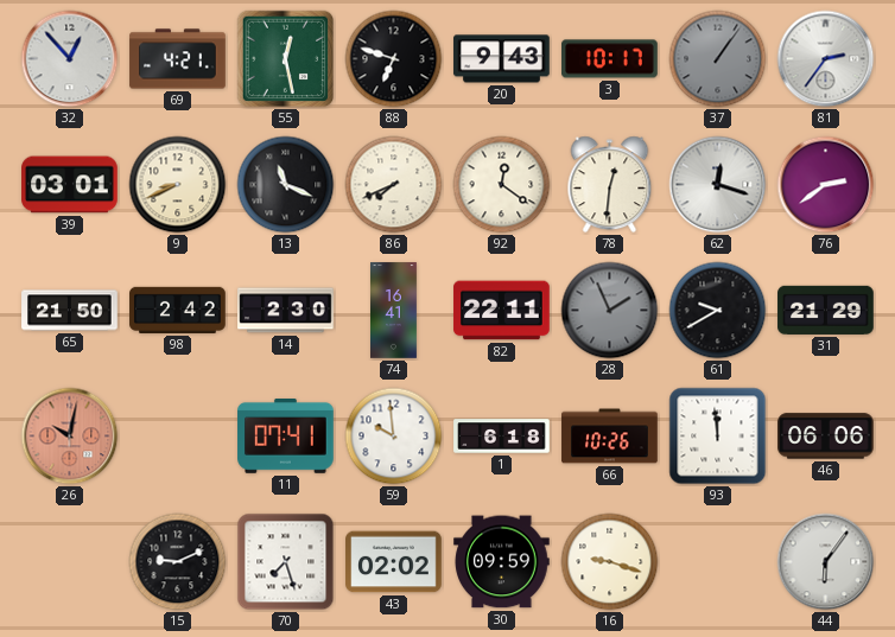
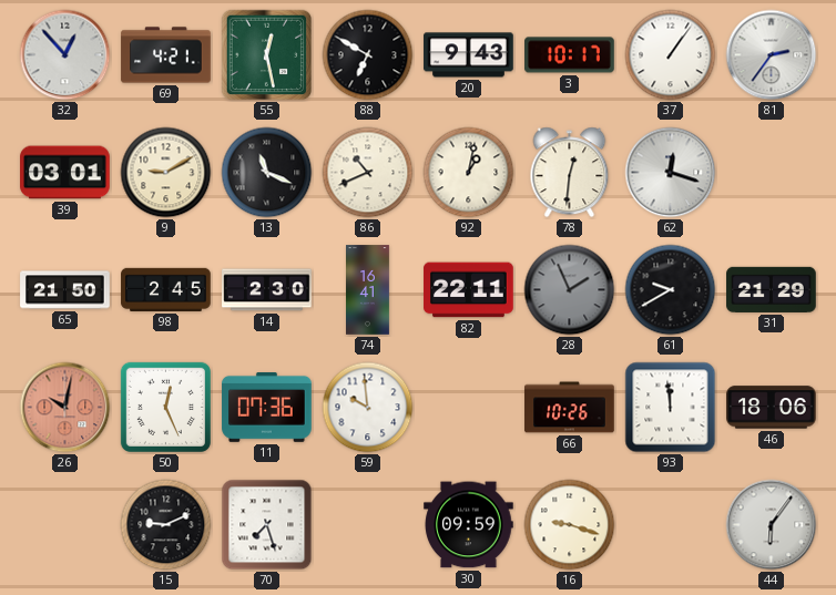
88: 6:48 -> 6:50 (368, 55)
37 dial: grey -> white (671, 55)
9: 8:41 -> 9:10 (166, 173)
86: 7:41 -> 10:41 (368, 173)
92: 12:21 -> 1:02 (469, 173)
76: 2:39 -> none (826, 185)
98: 2:42 -> 2:45 (166, 289)
50: none -> 12:26 (165, 407)
11: 07:41 -> 07:36 (267, 408)
1: 6:18 -> none (502, 437)
46: 06:06 -> 18:06 (772, 408)
43: 02:02 -> none (394, 562)
